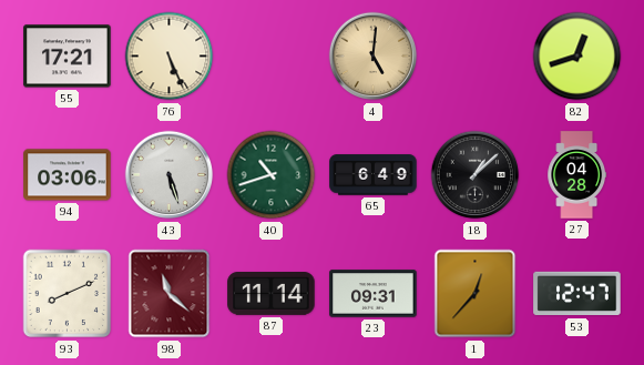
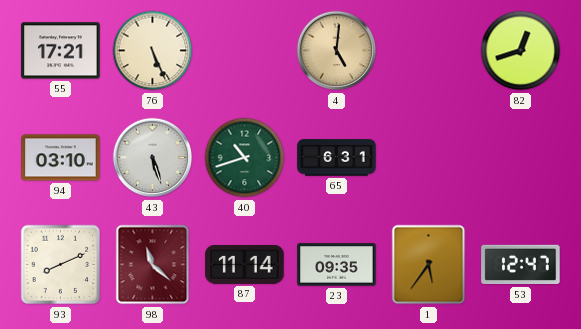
94: 03:06 -> 03:10 (61, 158)
65: 6:49 -> 6:31 (337, 158)
18: 1:08 -> none (476, 175)
27: 04:28 -> none (577, 175)
23: 09:31 -> 09:35 (337, 265)
1: 12:37 -> 5:36 (429, 265)
